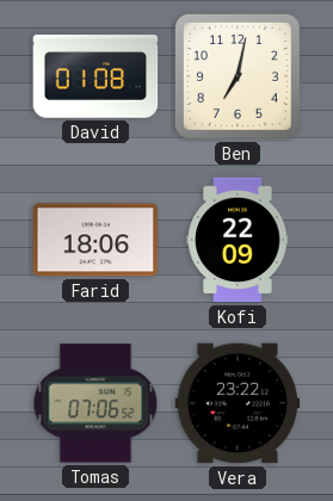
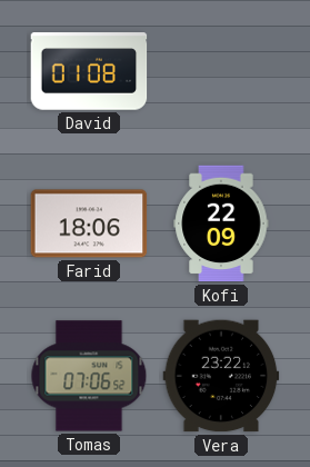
Ben: 7:02 -> none (238, 76)
